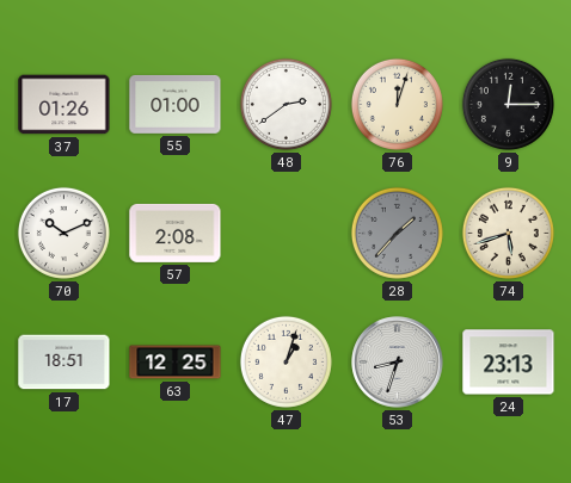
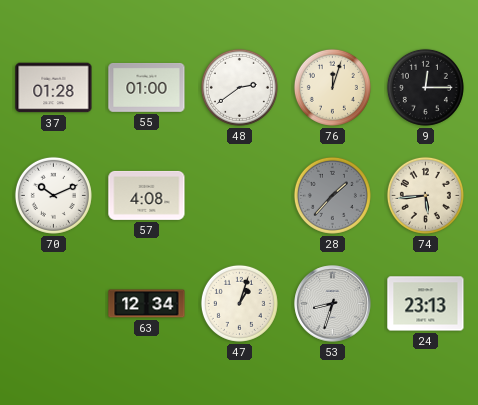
37: 01:26 -> 01:28 (54, 88)
57: 2:08 -> 4:08 (147, 195)
74: 5:42 -> 5:44 (425, 195)
17: 18:51 -> none (65, 363)
63: 12:25 -> 12:34 (147, 304)
